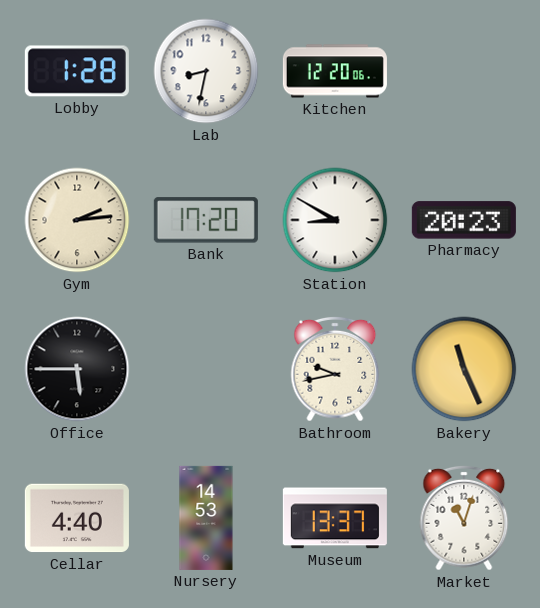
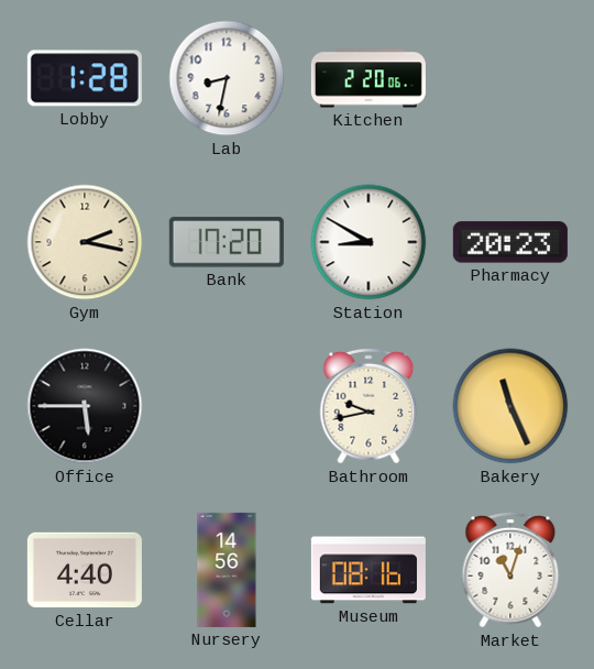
Kitchen: 12:20 -> 2:20 (369, 78)
Gym: 2:14 -> 2:17 (85, 242)
Nursery: 14:53 -> 14:56 (227, 570)
Museum: 13:37 -> 08:16 (369, 570)
